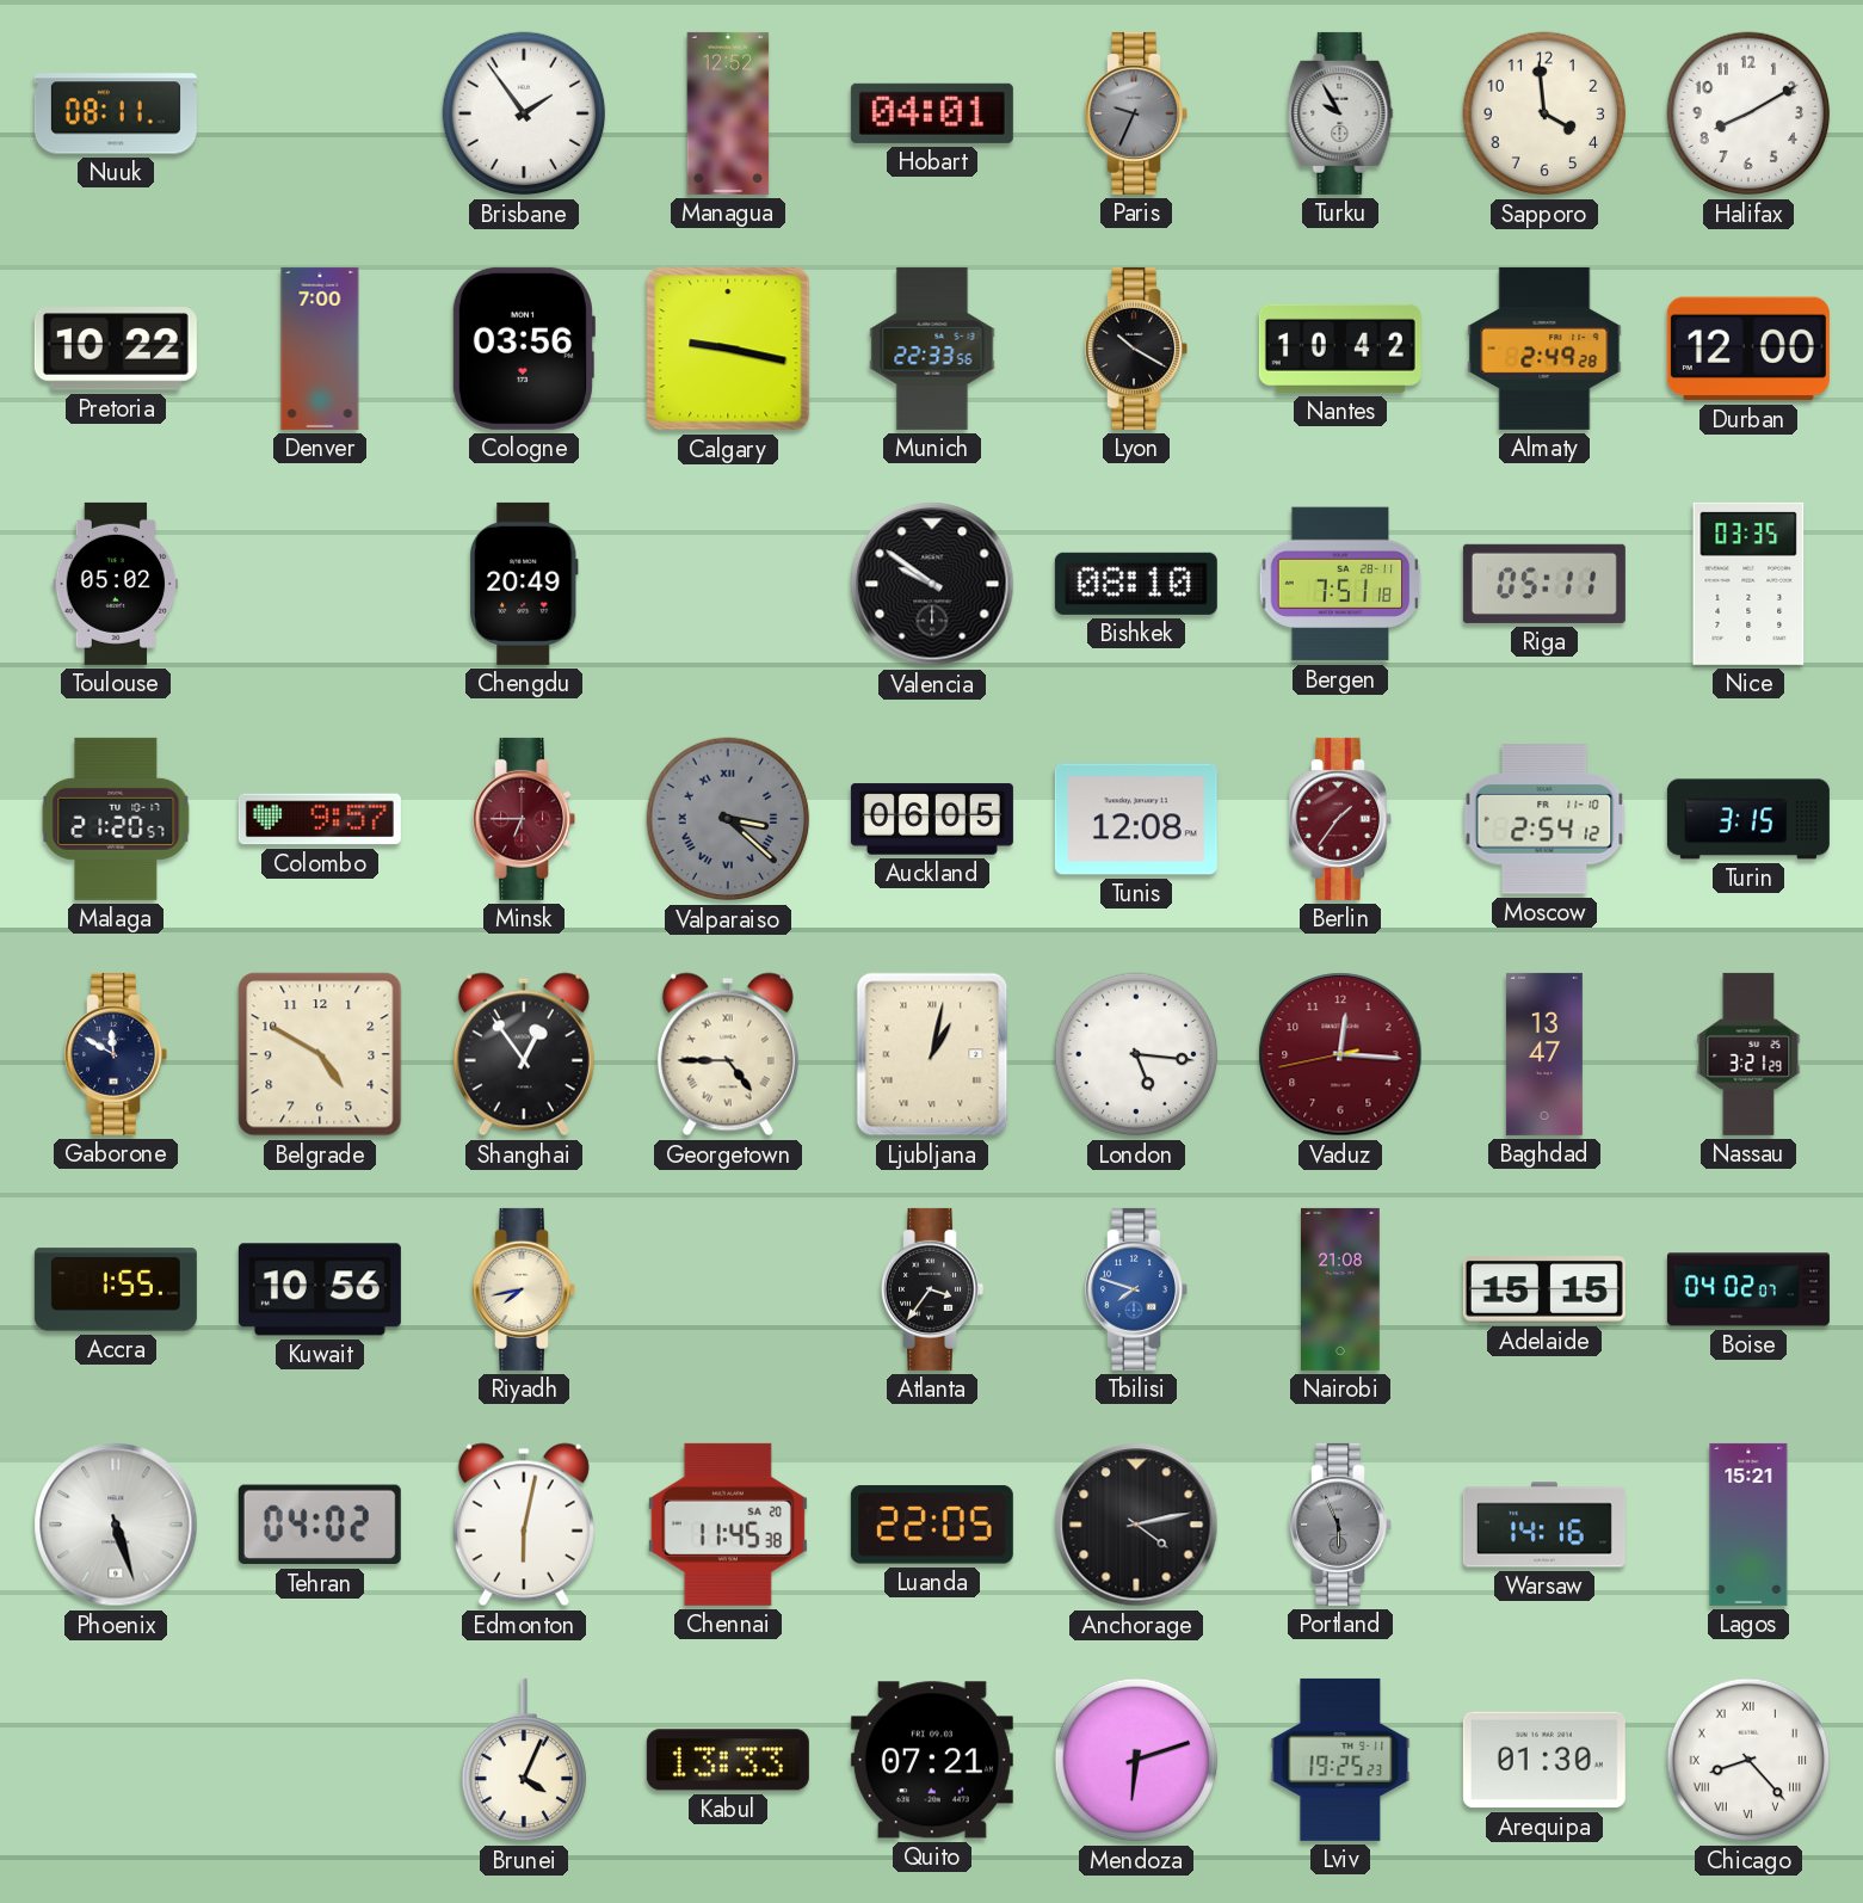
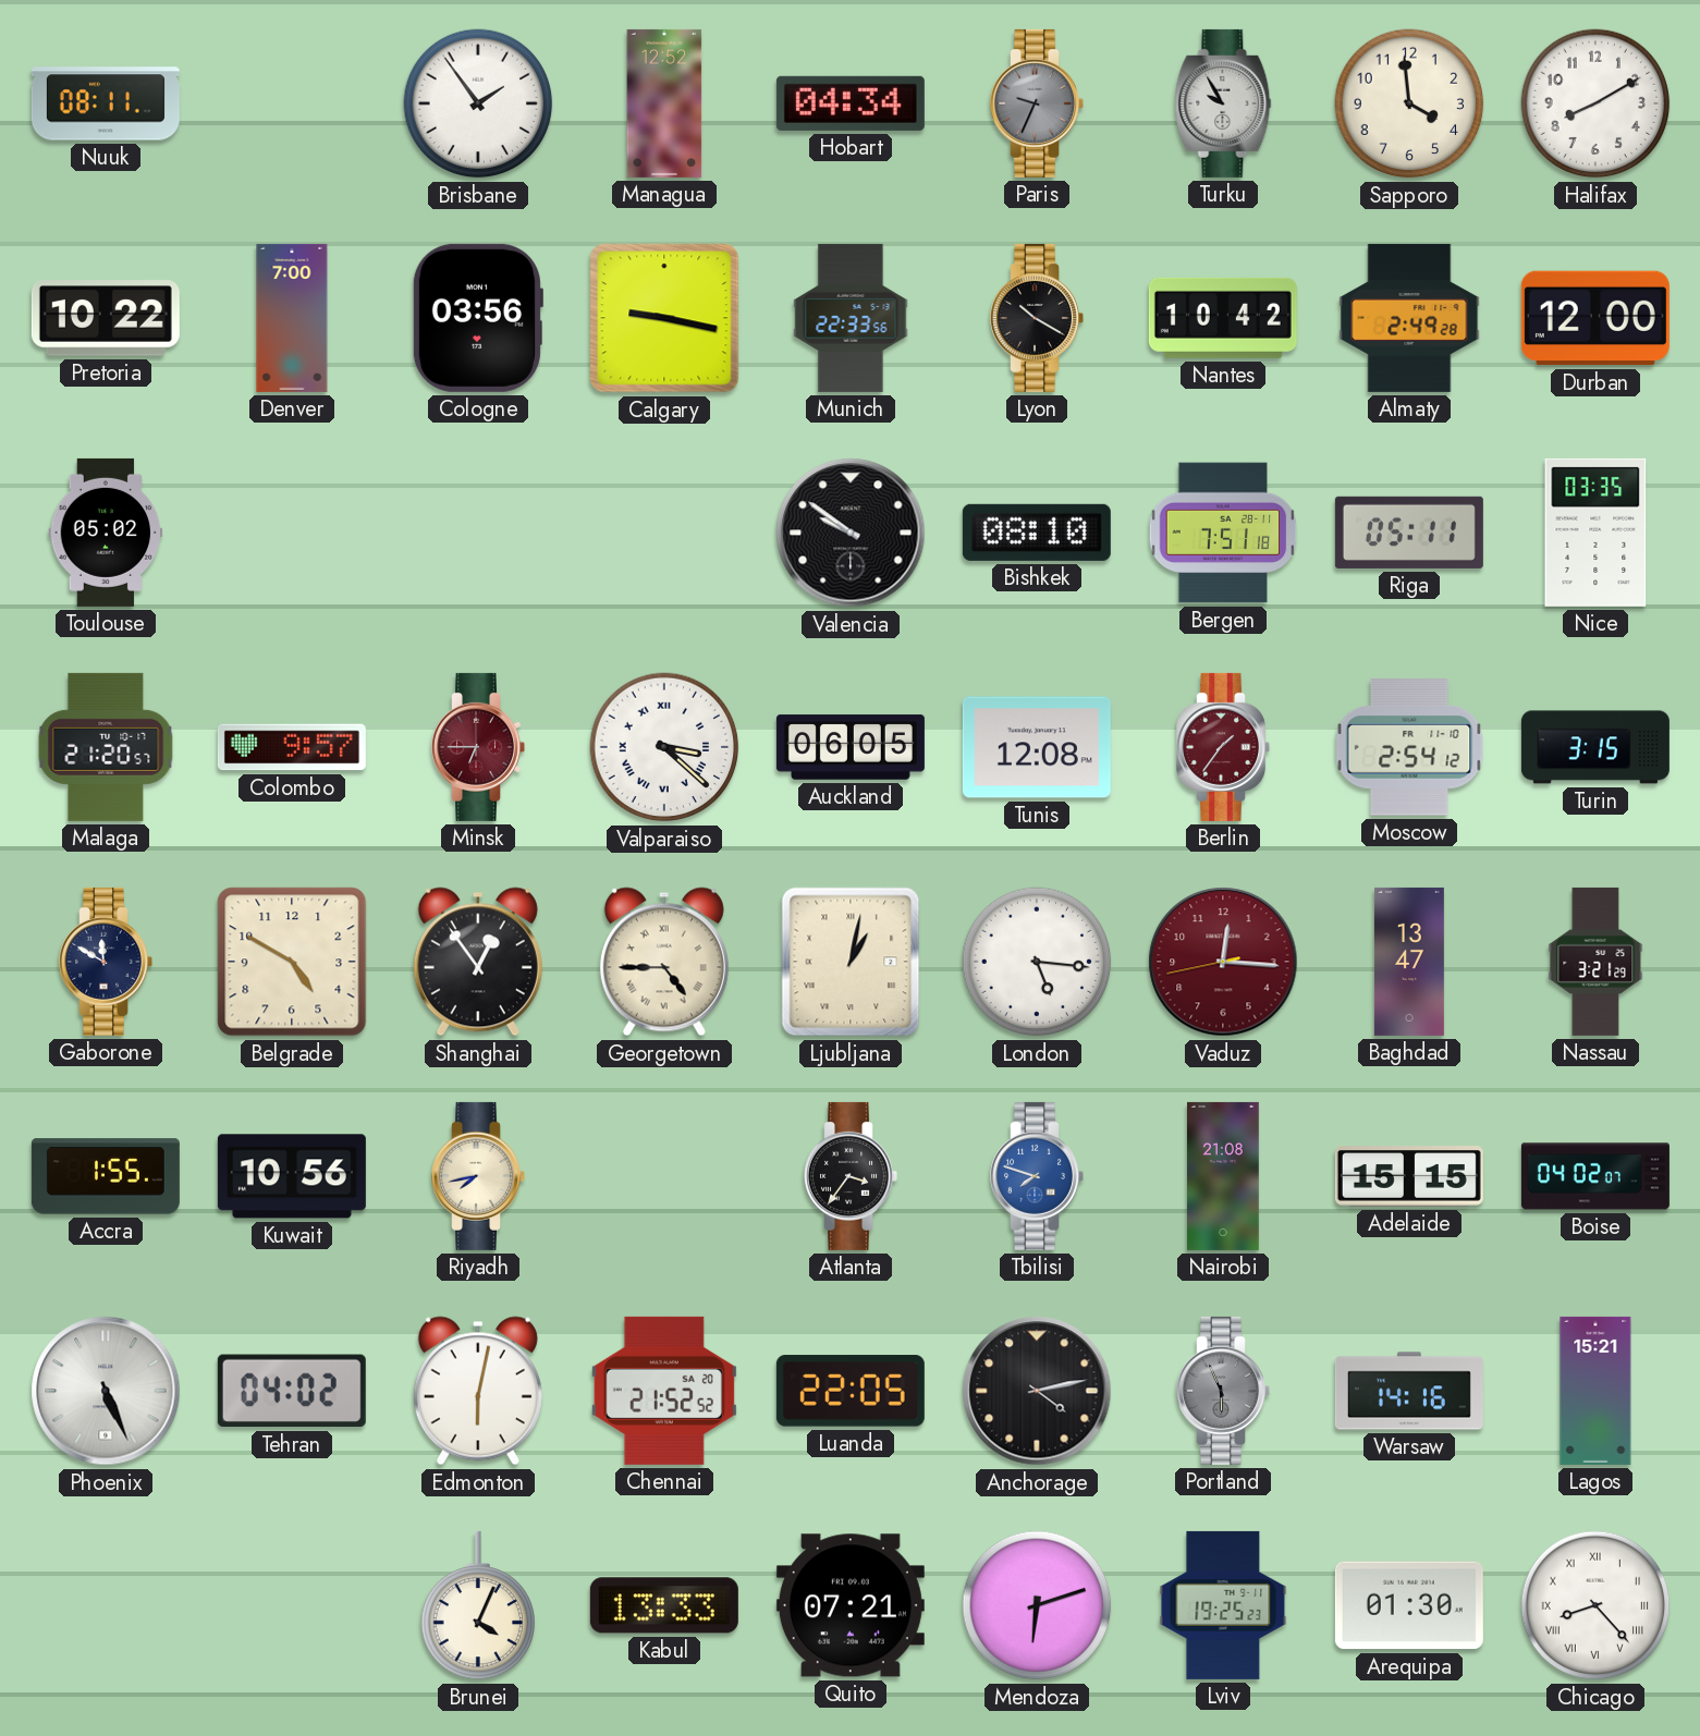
Hobart: 04:01 -> 04:34 (851, 103)
Chengdu: 20:49 -> none (525, 584)
Valparaiso dial: grey -> white (664, 747)
Phoenix: 5:27 -> 5:26 (106, 1391)
Chennai: 11:45 -> 21:52 (664, 1391)
